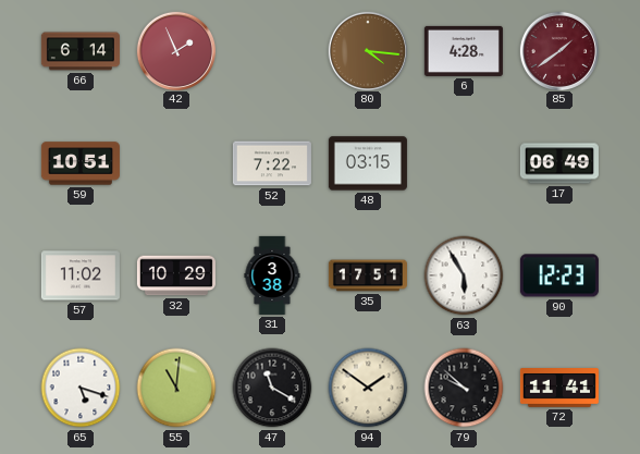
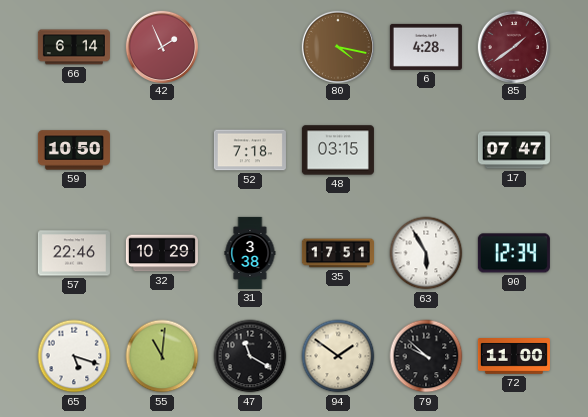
80: 4:16 -> 4:17 (337, 46)
59: 10:51 -> 10:50 (74, 150)
52: 7:22 -> 7:18 (250, 150)
17: 06:49 -> 07:47 (514, 150)
57: 11:02 -> 22:46 (74, 253)
90: 12:23 -> 12:34 (514, 253)
72: 11:41 -> 11:00 (514, 357)
